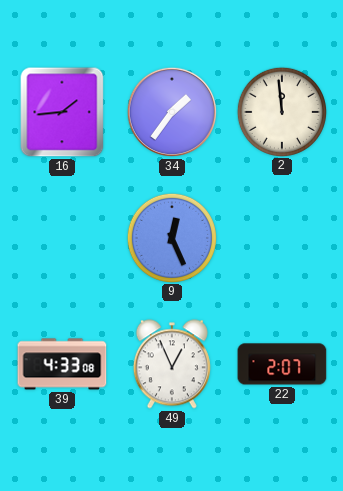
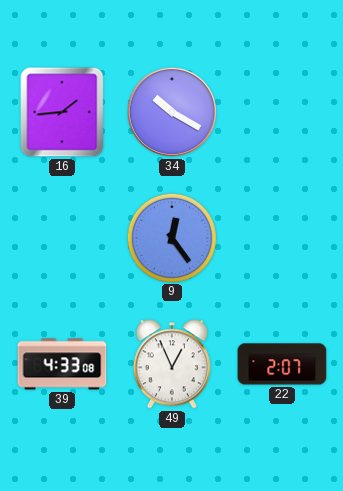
34: 1:36 -> 10:20 (172, 112)
2: 11:59 -> none (281, 111)
9: 12:26 -> 12:24 (171, 237)
